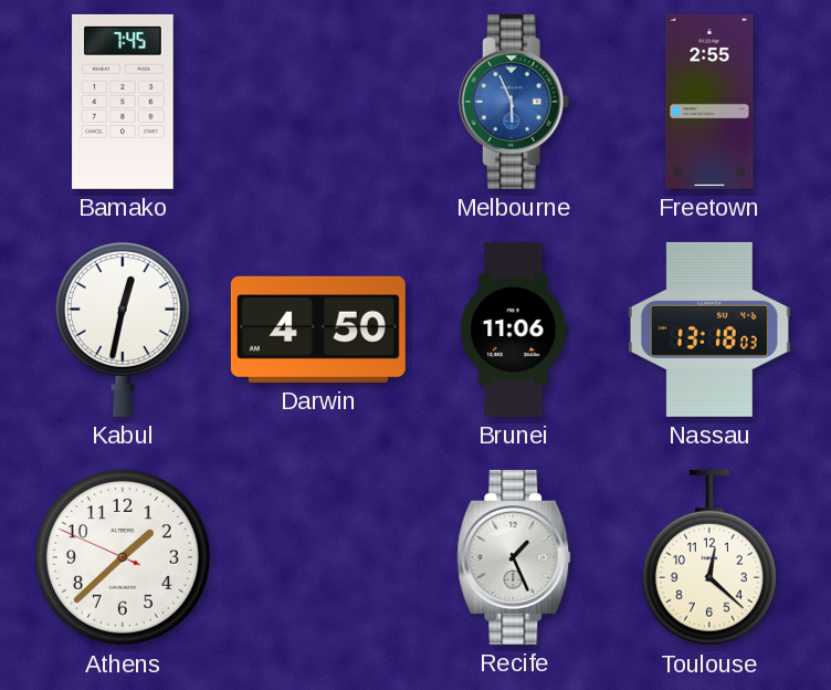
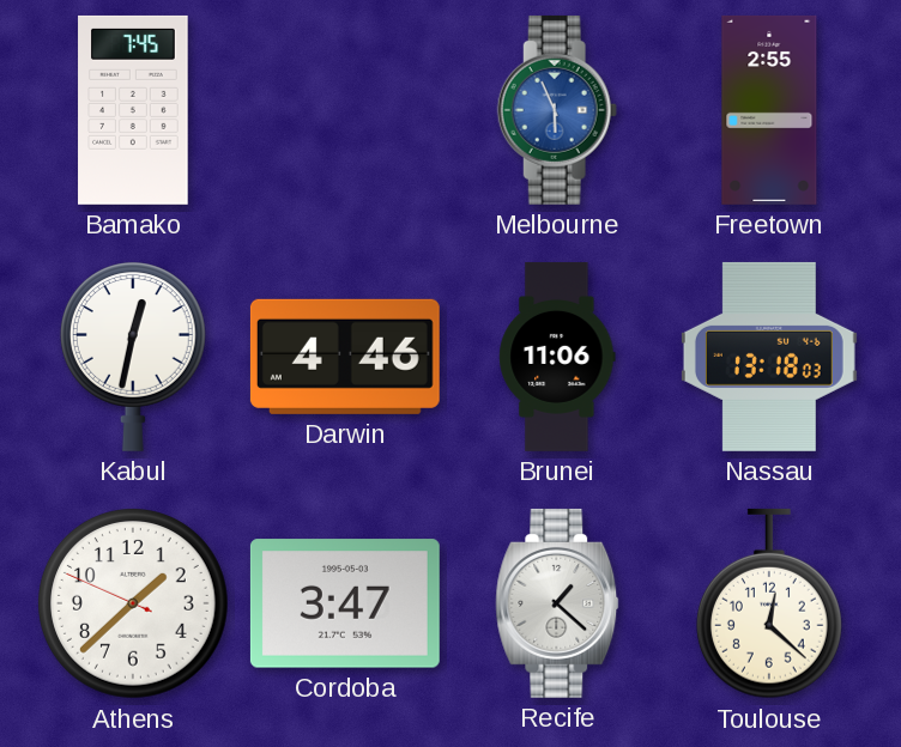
Darwin: 4:50 -> 4:46 (345, 357)
Cordoba: none -> 3:47 (345, 603)
Recife: 1:26 -> 1:22 (557, 603)
